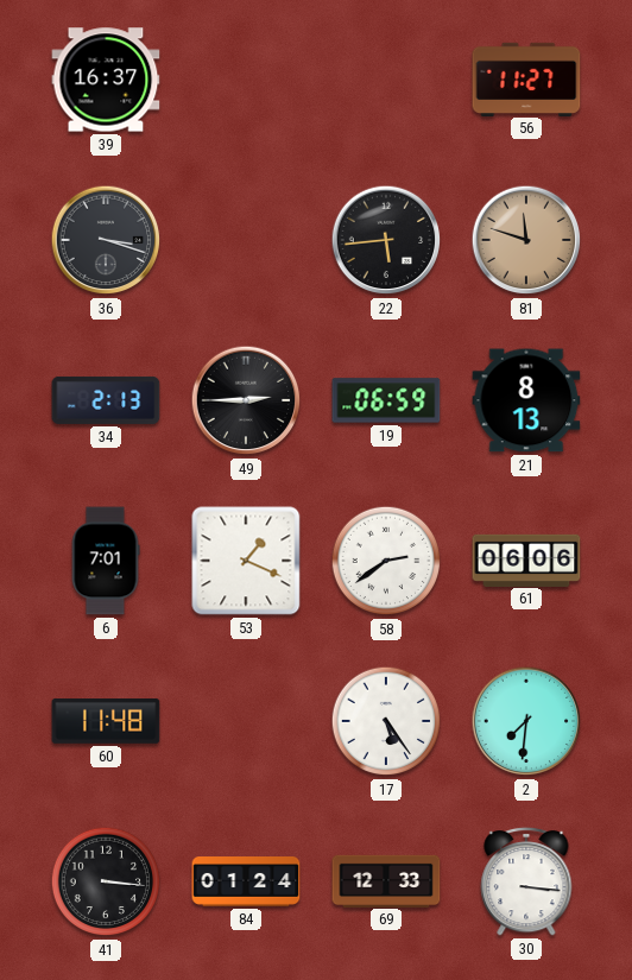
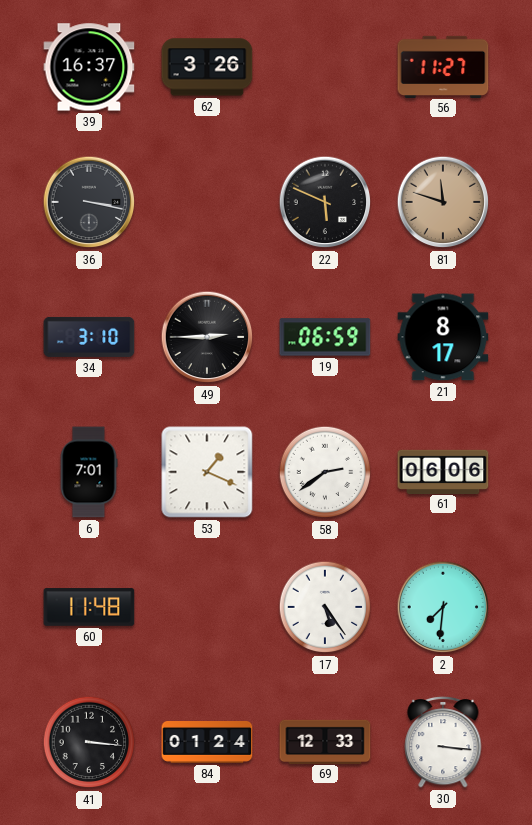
62: none -> 3:26 (207, 67)
36: 3:18 -> 3:17 (89, 202)
22: 5:44 -> 5:49 (325, 202)
34: 2:13 -> 3:10 (89, 337)
21: 8:13 -> 8:17 (443, 337)
